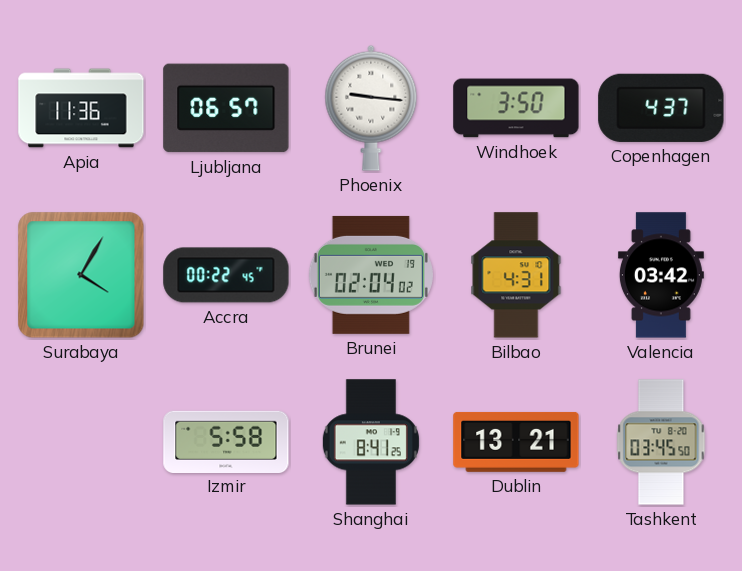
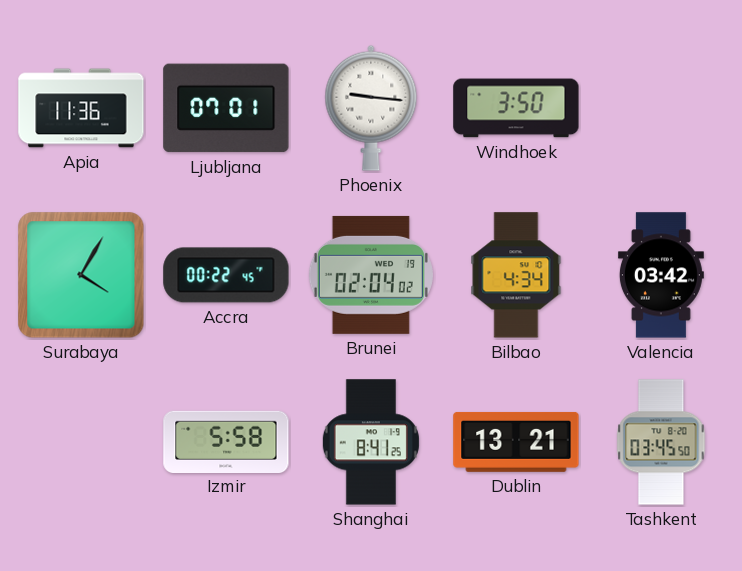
Ljubljana: 06:57 -> 07:01 (226, 108)
Copenhagen: 4:37 -> none (661, 108)
Bilbao: 4:31 -> 4:34 (516, 275)
